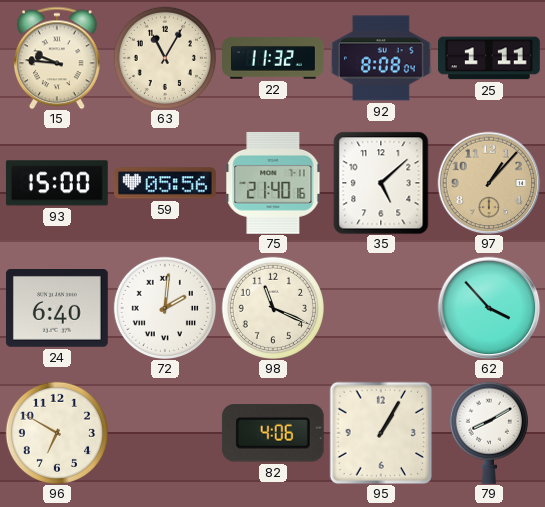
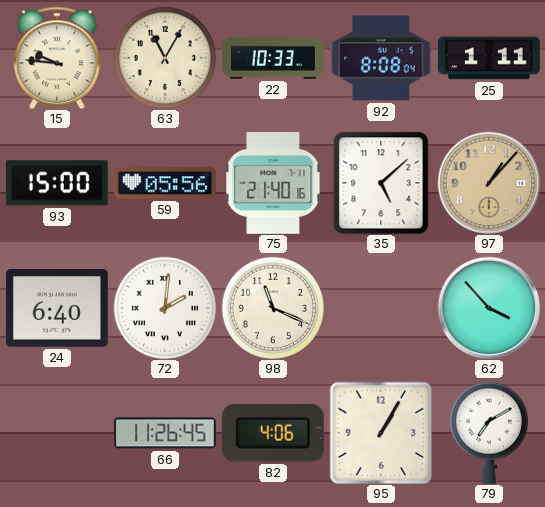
22: 11:32 -> 10:33 (274, 58)
96: 6:50 -> none (57, 433)
66: none -> 11:26 (166, 433)
79: 8:10 -> 7:10 (489, 433)
